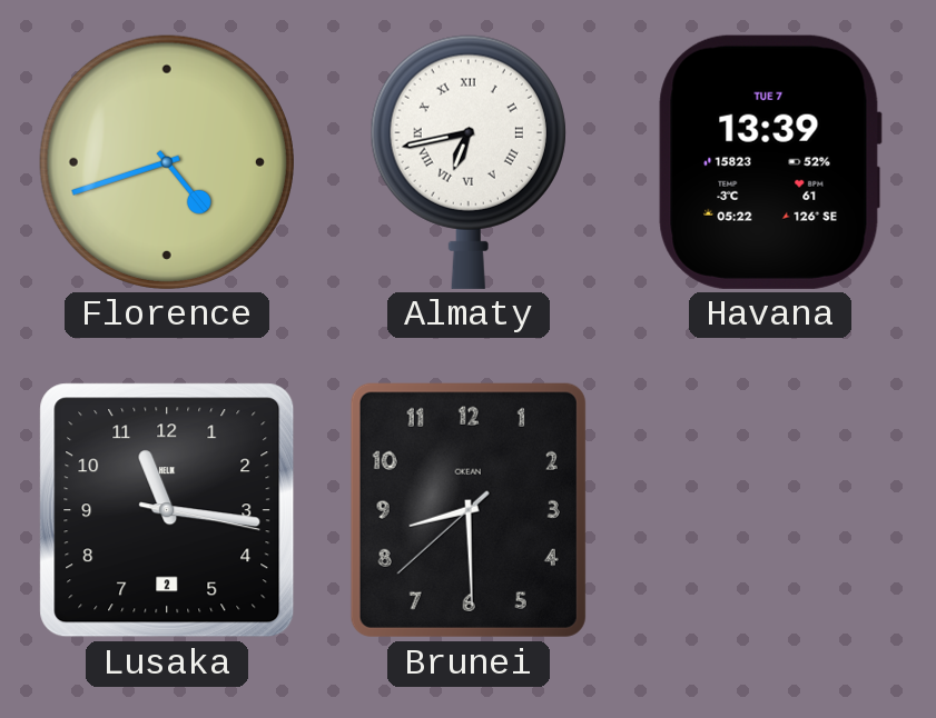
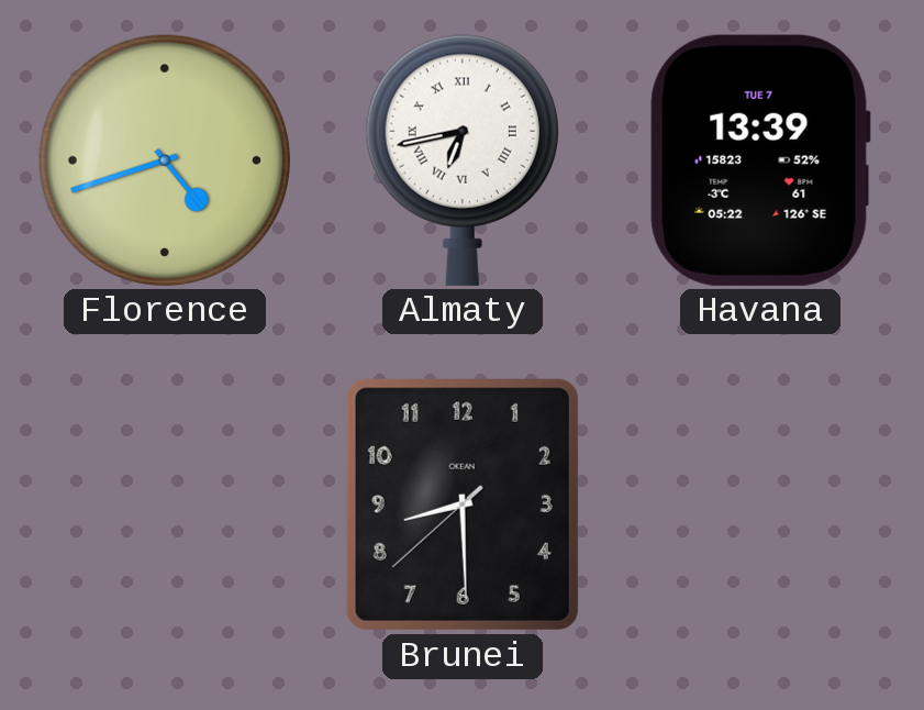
Lusaka: 11:16 -> none (167, 510)
